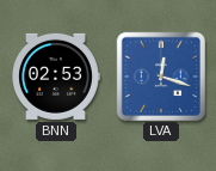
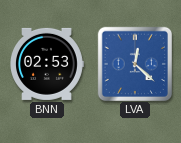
LVA: 12:18 -> 12:22 (134, 63)
